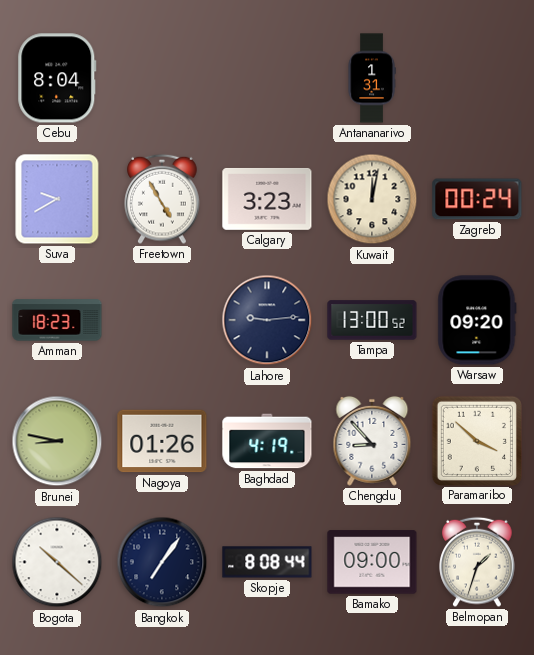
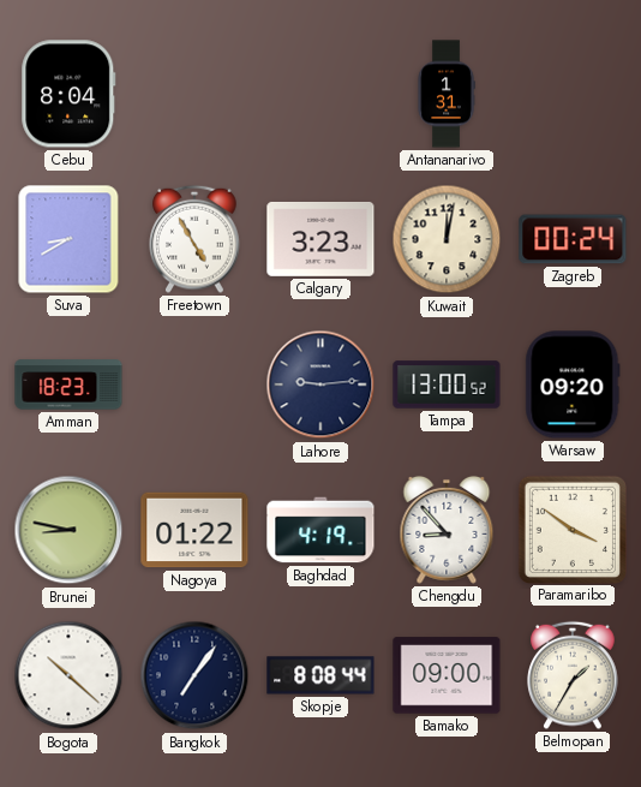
Suva: 9:40 -> 8:40 (68, 239)
Nagoya: 01:26 -> 01:22 (194, 530)
Paramaribo: 3:52 -> 3:51 (571, 529)
Belmopan: 1:33 -> 1:35 (573, 675)
